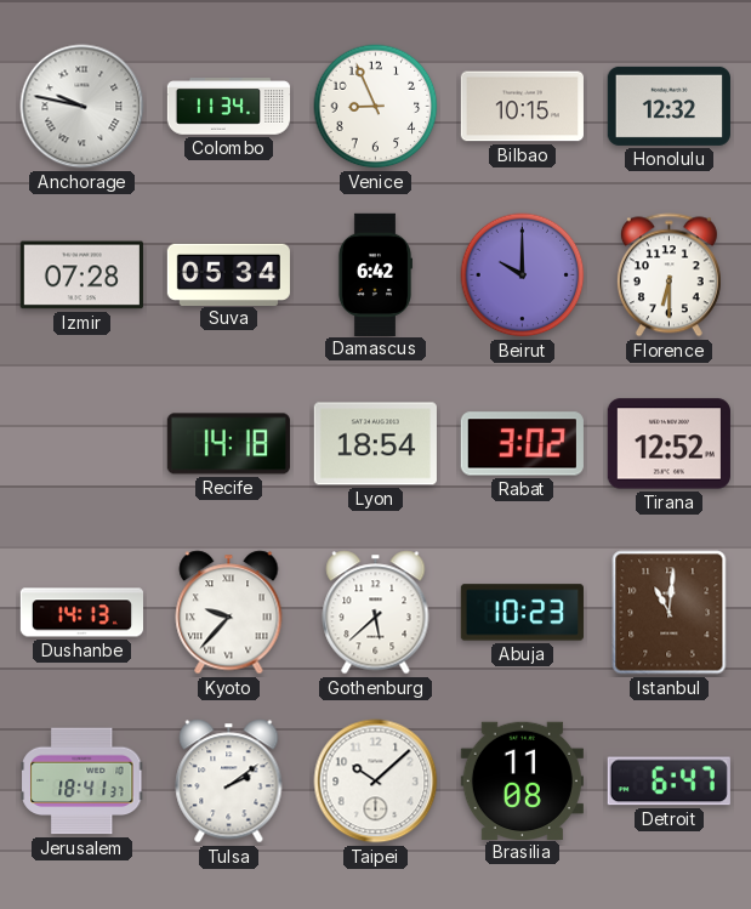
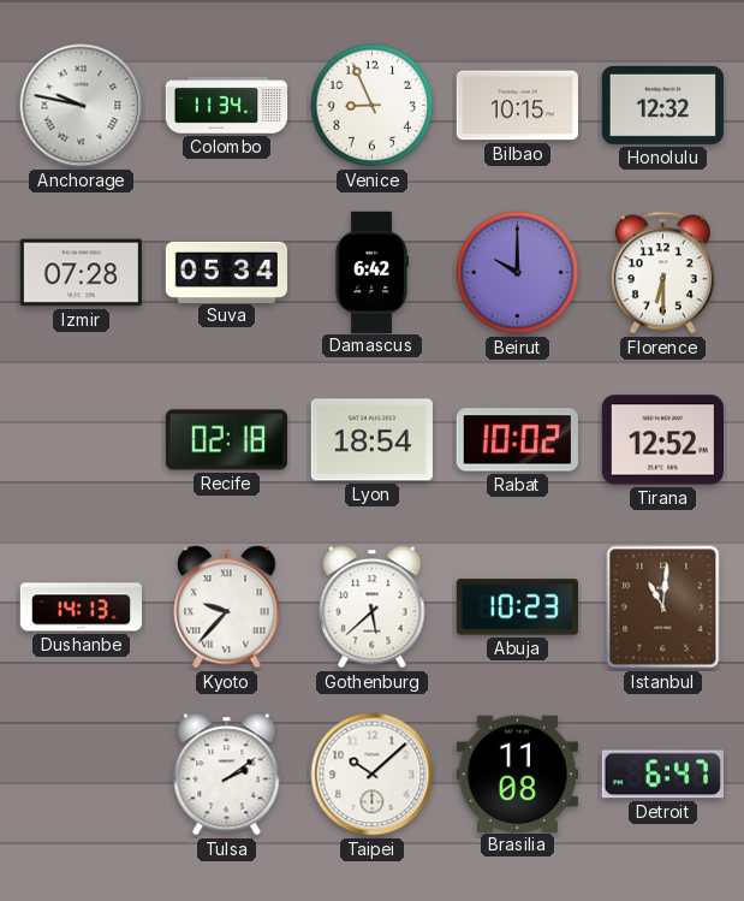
Recife: 14:18 -> 02:18 (226, 440)
Rabat: 3:02 -> 10:02 (517, 440)
Jerusalem: 18:41 -> none (83, 782)
